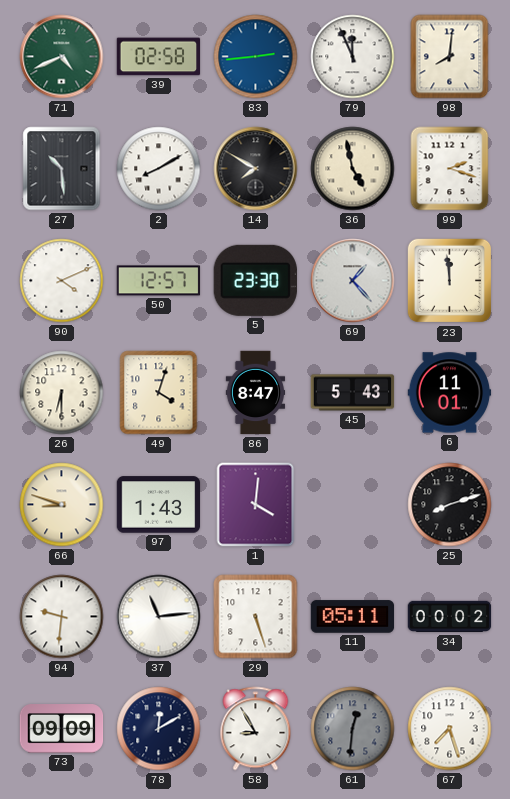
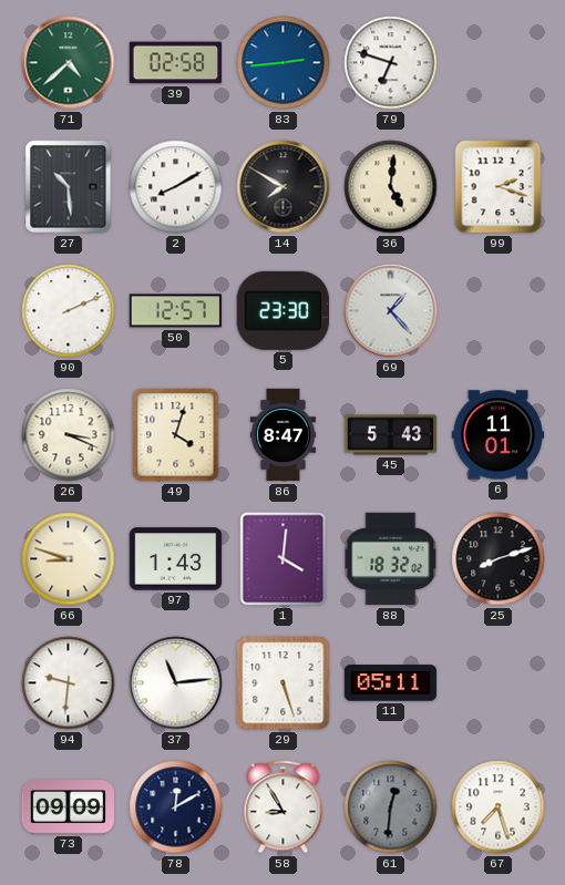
71: 4:41 -> 4:38 (69, 63)
79: 11:56 -> 6:48 (391, 63)
98: 8:01 -> none (450, 57)
36: 4:58 -> 5:01 (391, 187)
90: 4:11 -> 2:11 (69, 311)
23: 11:59 -> none (450, 281)
26: 6:30 -> 3:19 (69, 435)
88: none -> 18:32 (391, 559)
34: 00:02 -> none (450, 617)
